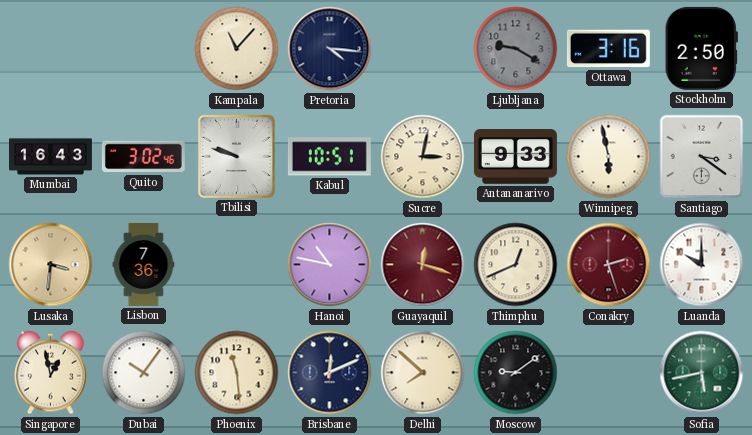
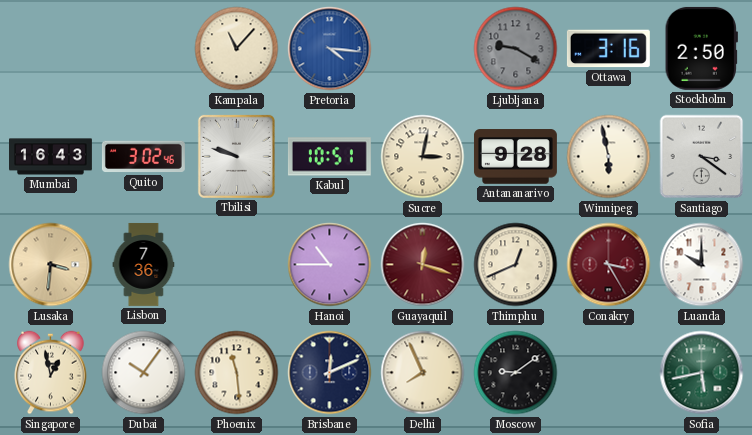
Pretoria dial: navy -> blue (330, 49)
Antananarivo: 9:33 -> 9:28 (515, 157)
Hanoi: 10:47 -> 10:45 (330, 265)
Conakry: 2:27 -> 3:25 (609, 265)
Delhi: 7:52 -> 7:56 (423, 373)
